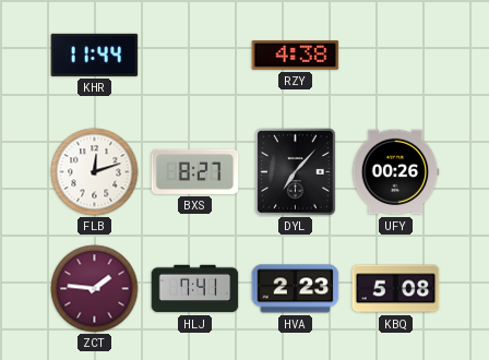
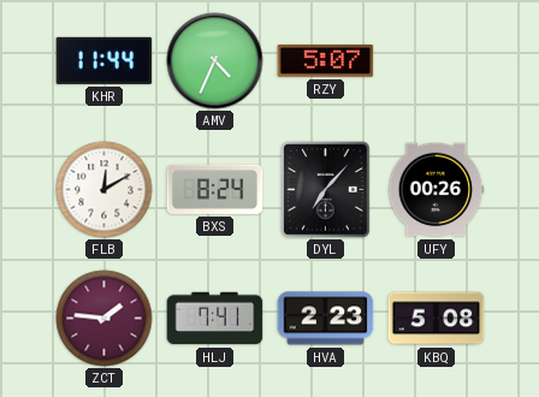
AMV: none -> 4:34 (215, 61)
RZY: 4:38 -> 5:07 (326, 61)
FLB: 12:12 -> 12:10 (105, 190)
BXS: 8:27 -> 8:24 (215, 189)
